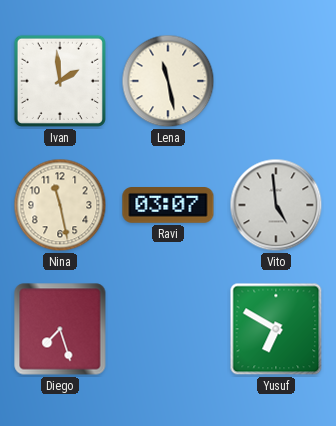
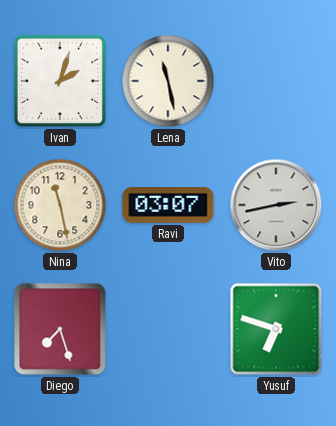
Ivan: 1:59 -> 2:03 (60, 81)
Vito: 4:59 -> 2:43 (276, 205)
Yusuf: 6:50 -> 6:48 (276, 329)
